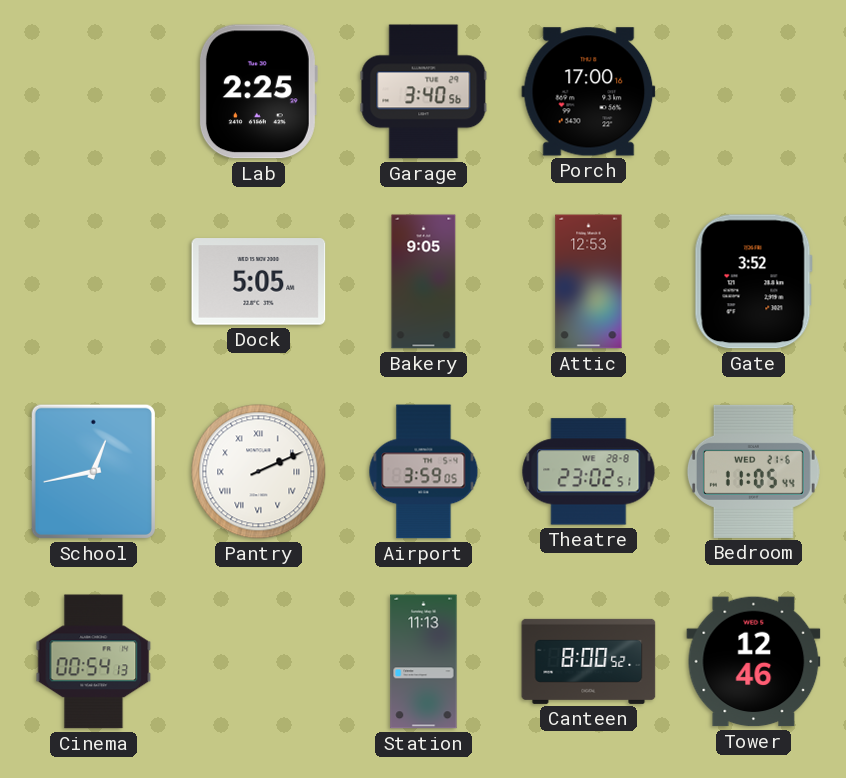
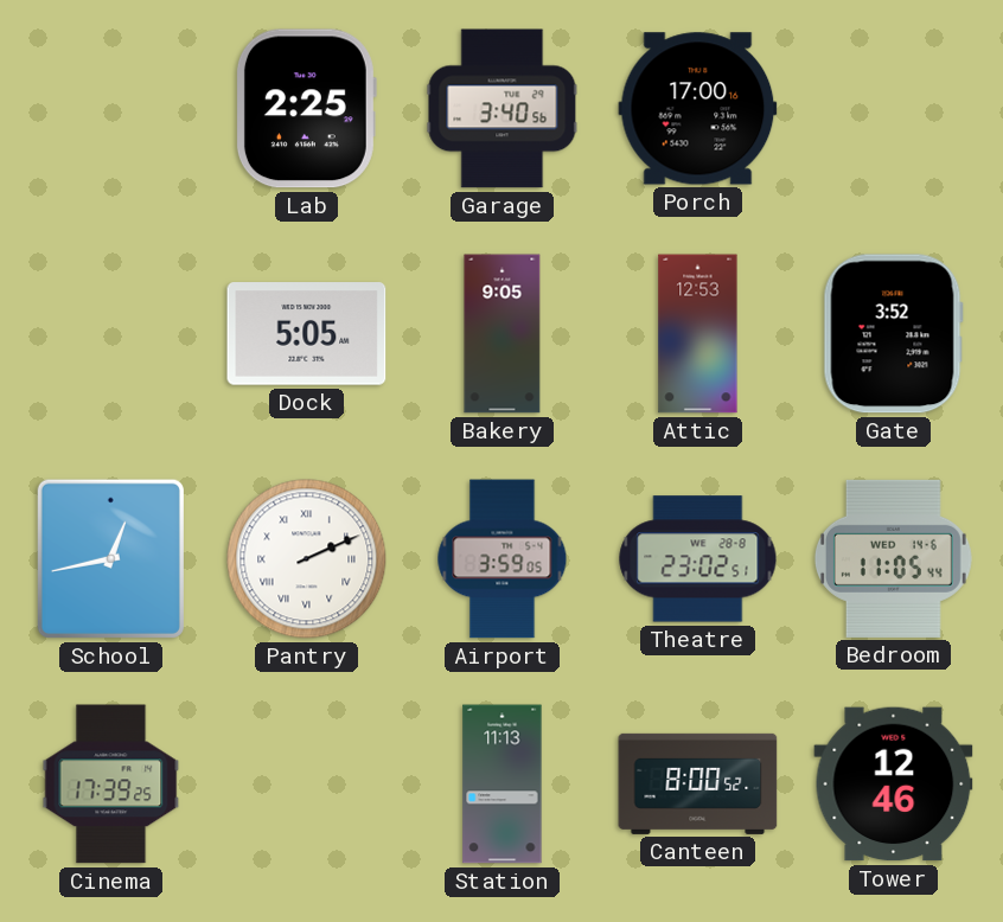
Bedroom date: WED 21-6 -> WED 14-6 (893, 558)
Cinema: 00:54 -> 17:39 (111, 785)
